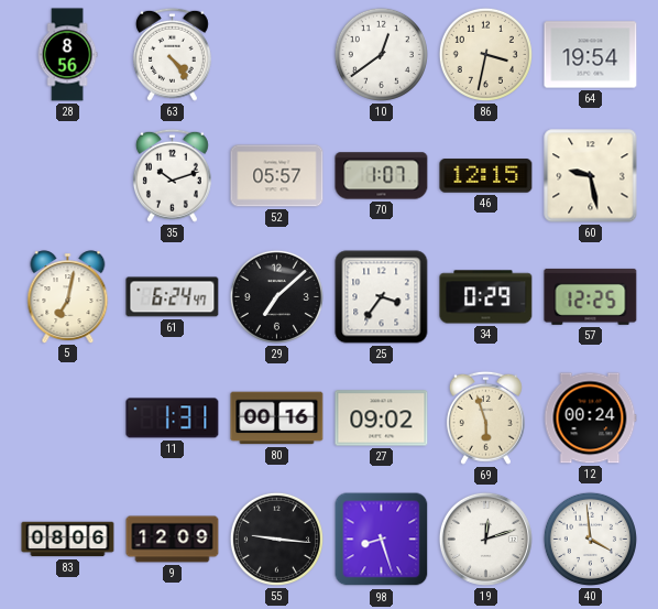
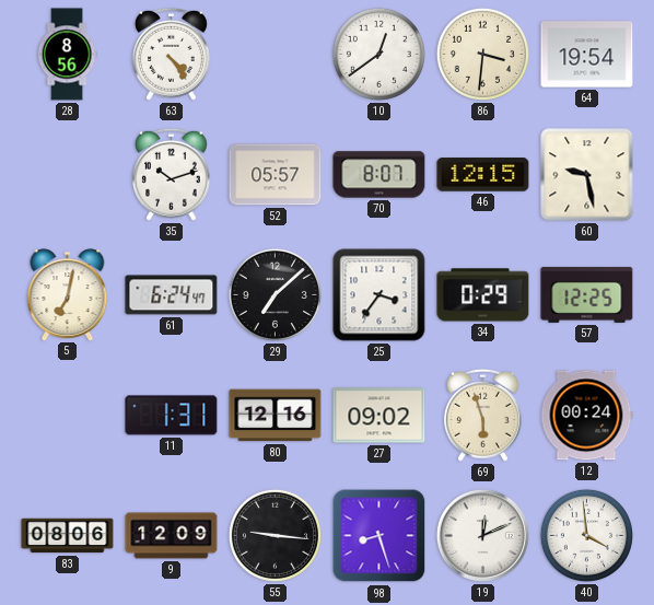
86: 3:32 -> 3:31 (482, 54)
70: 1:07 -> 8:07 (379, 175)
80: 00:16 -> 12:16 (276, 416)
19: 12:12 -> 12:11 (482, 535)
